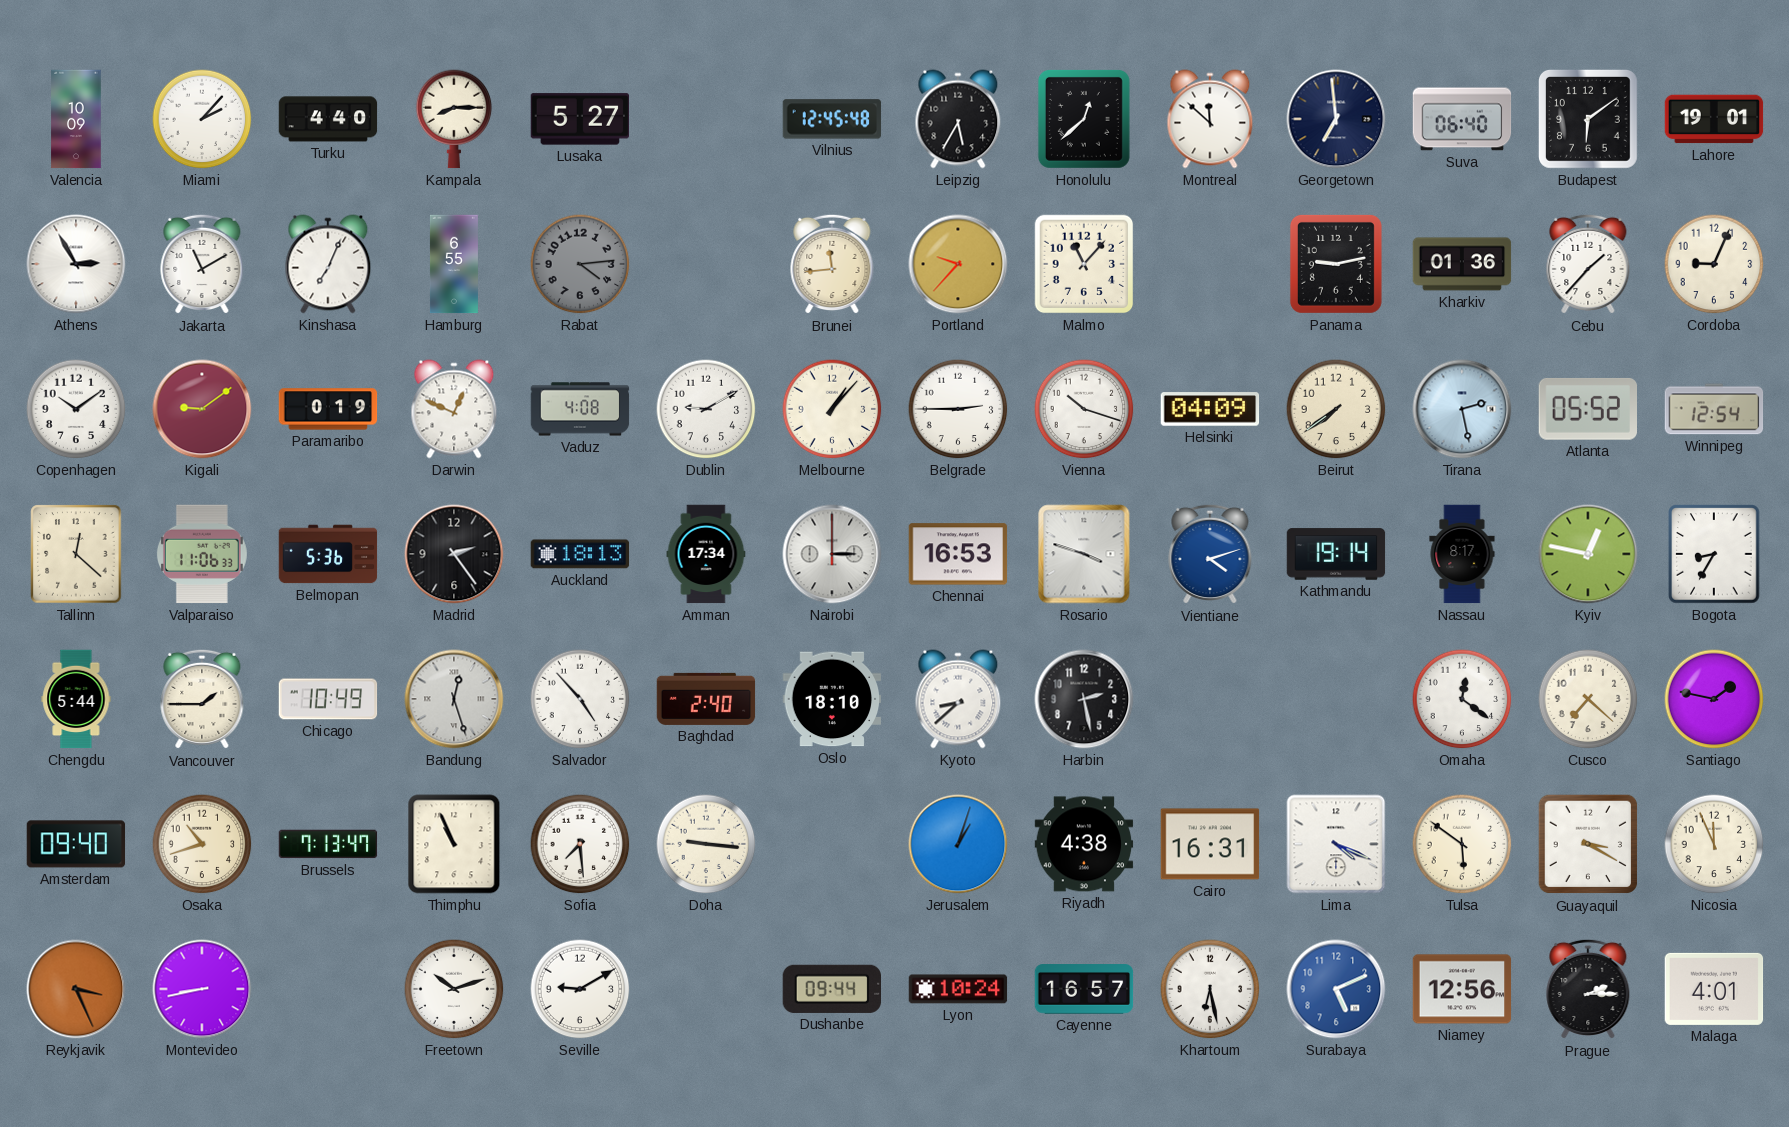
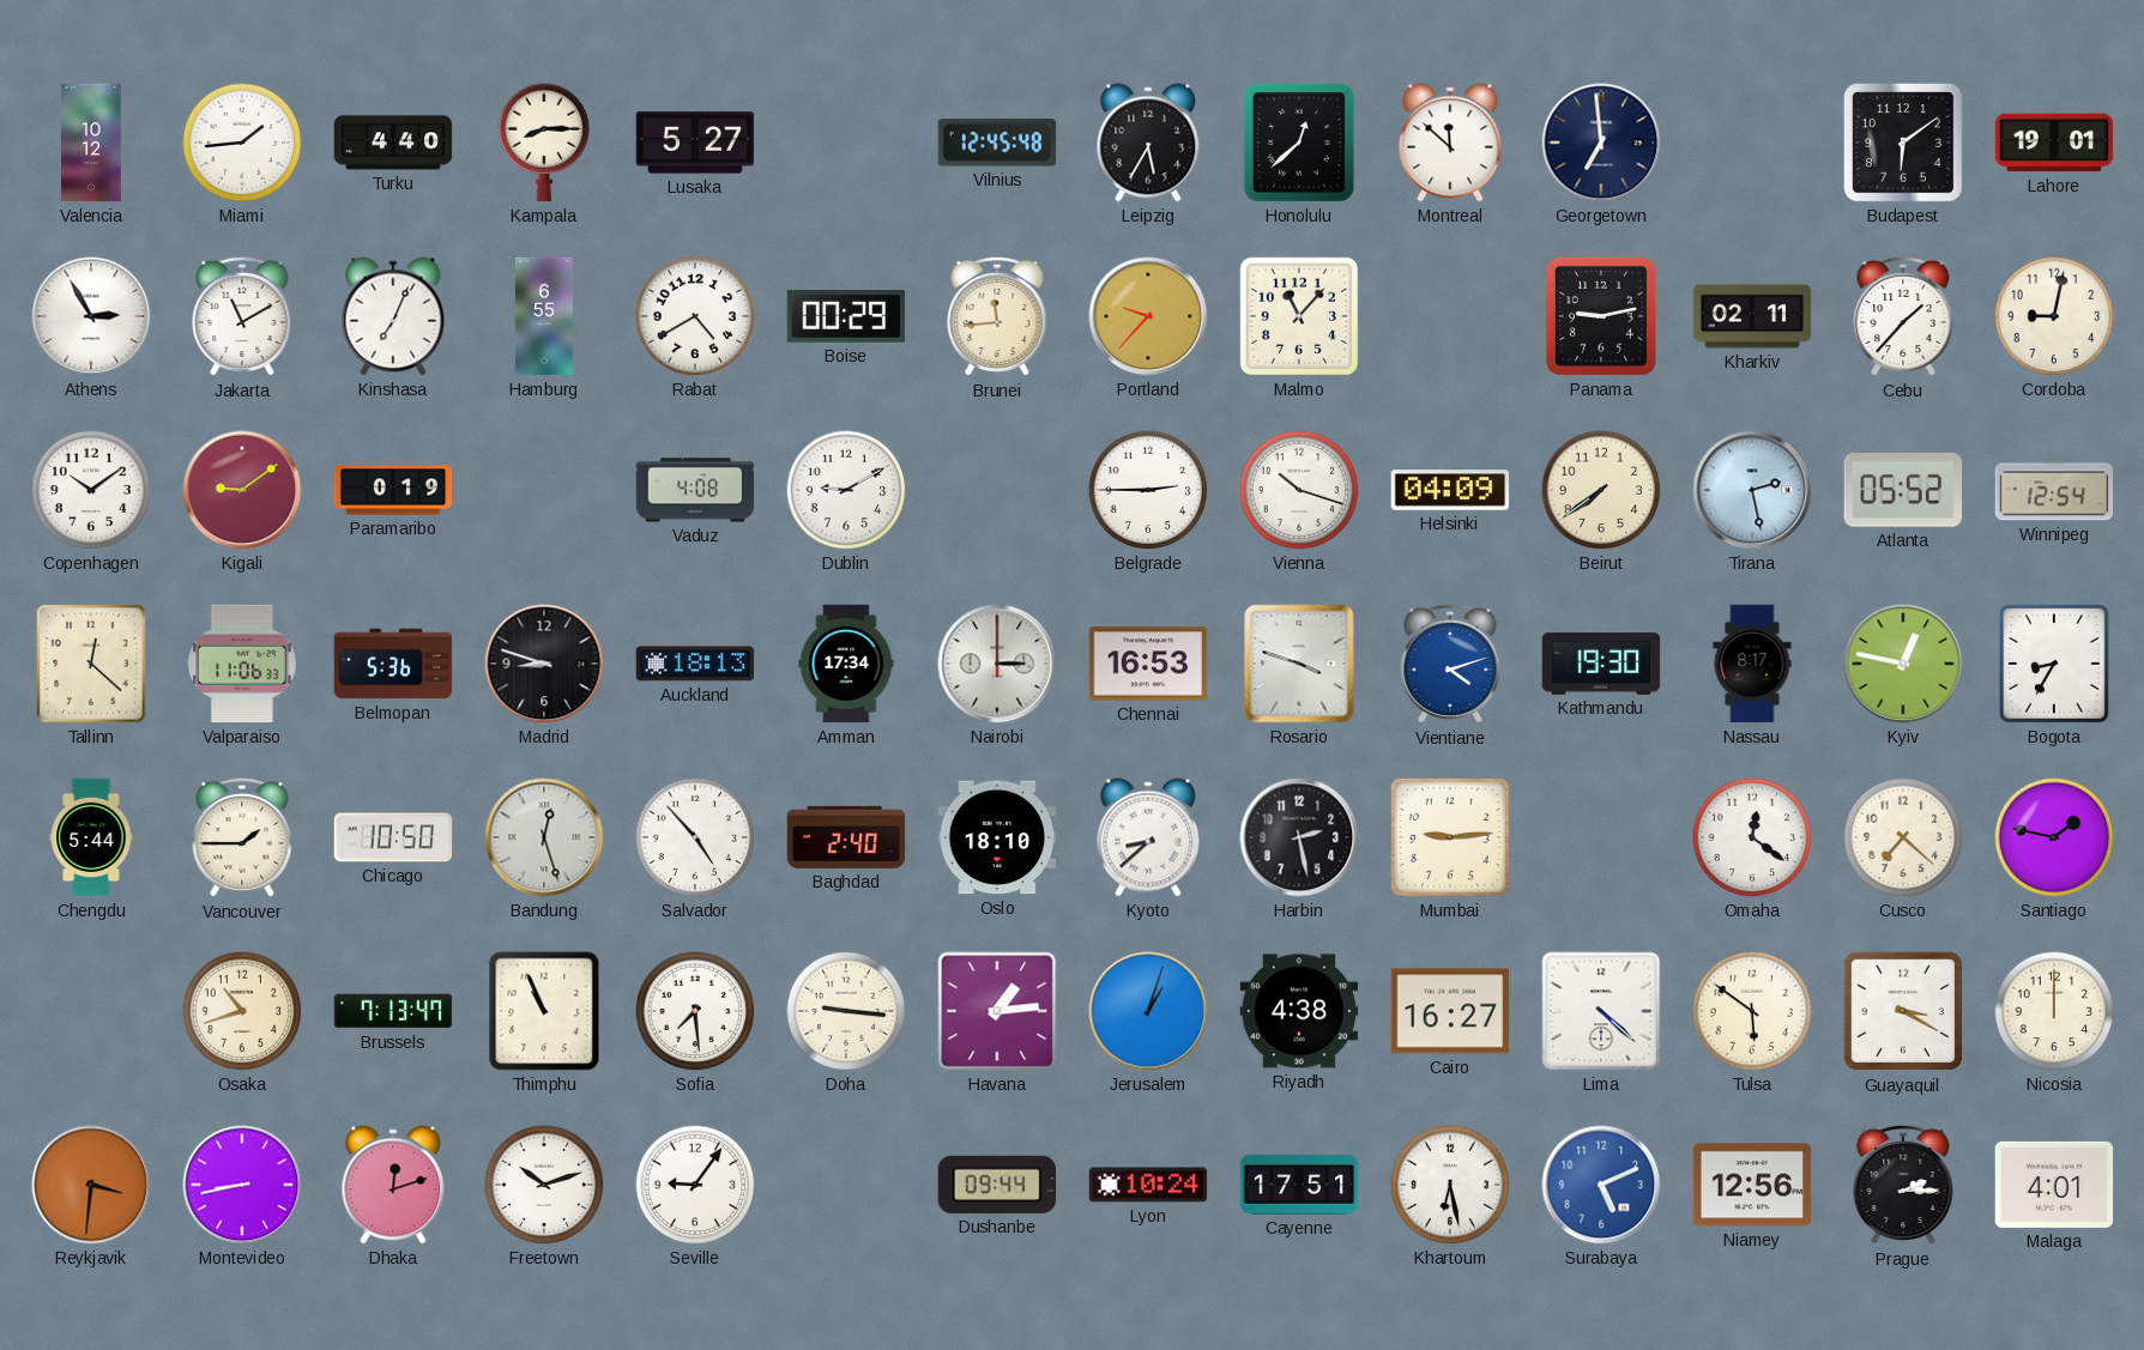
Valencia: 10:09 -> 10:12 (91, 143)
Miami: 2:07 -> 1:44 (242, 143)
Suva: 06:40 -> none (1462, 119)
Rabat: 4:14 -> 4:40 (695, 316)
Rabat dial: grey -> white (695, 316)
Boise: none -> 00:29 (846, 316)
Kharkiv: 01:36 -> 02:11 (1752, 316)
Cordoba: 9:04 -> 9:02 (2054, 316)
Darwin: 12:49 -> none (454, 409)
Melbourne: 1:07 -> none (832, 409)
Madrid: 2:24 -> 8:48 (544, 664)
Kathmandu: 19:14 -> 19:30 (1601, 664)
Chicago: 10:49 -> 10:50 (393, 837)
Mumbai: none -> 9:14 (1450, 837)
Amsterdam: 09:40 -> none (76, 844)
Havana: none -> 1:14 (997, 1011)
Cairo: 16:31 -> 16:27 (1450, 1011)
Lima: 4:19 -> 4:22 (1601, 1011)
Nicosia: 11:56 -> 12:00 (2054, 1011)
Reykjavik: 3:26 -> 3:31 (91, 1185)
Dhaka: none -> 12:12 (393, 1185)
Seville: 9:10 -> 9:06 (695, 1185)
Cayenne: 16:57 -> 17:51 (1299, 1185)
